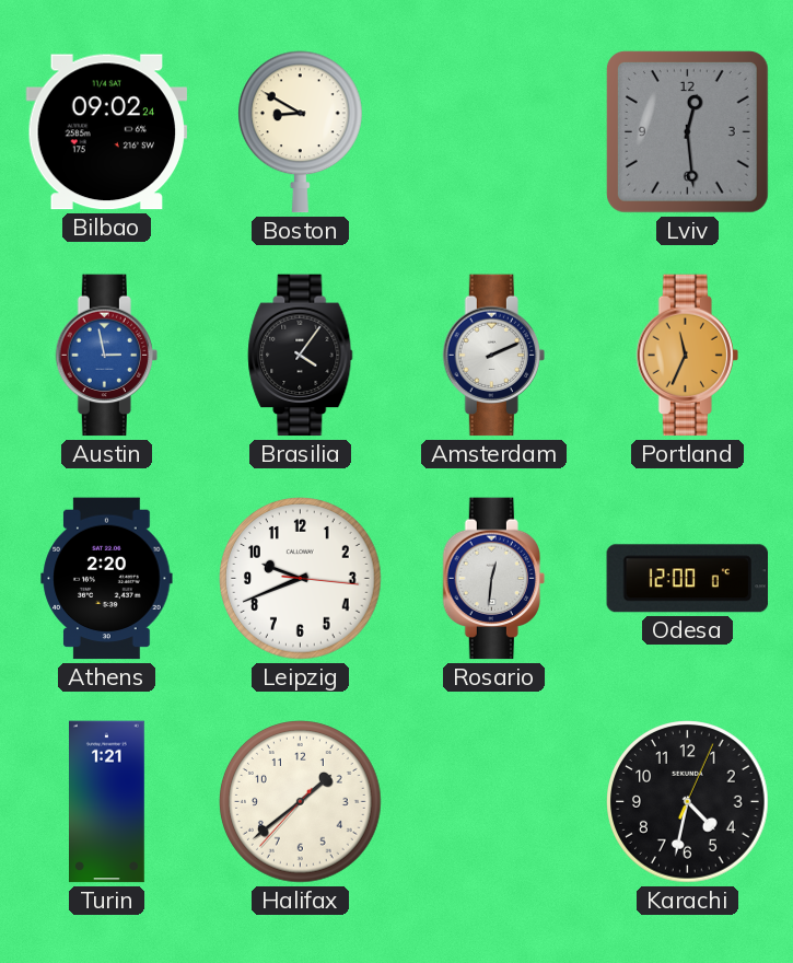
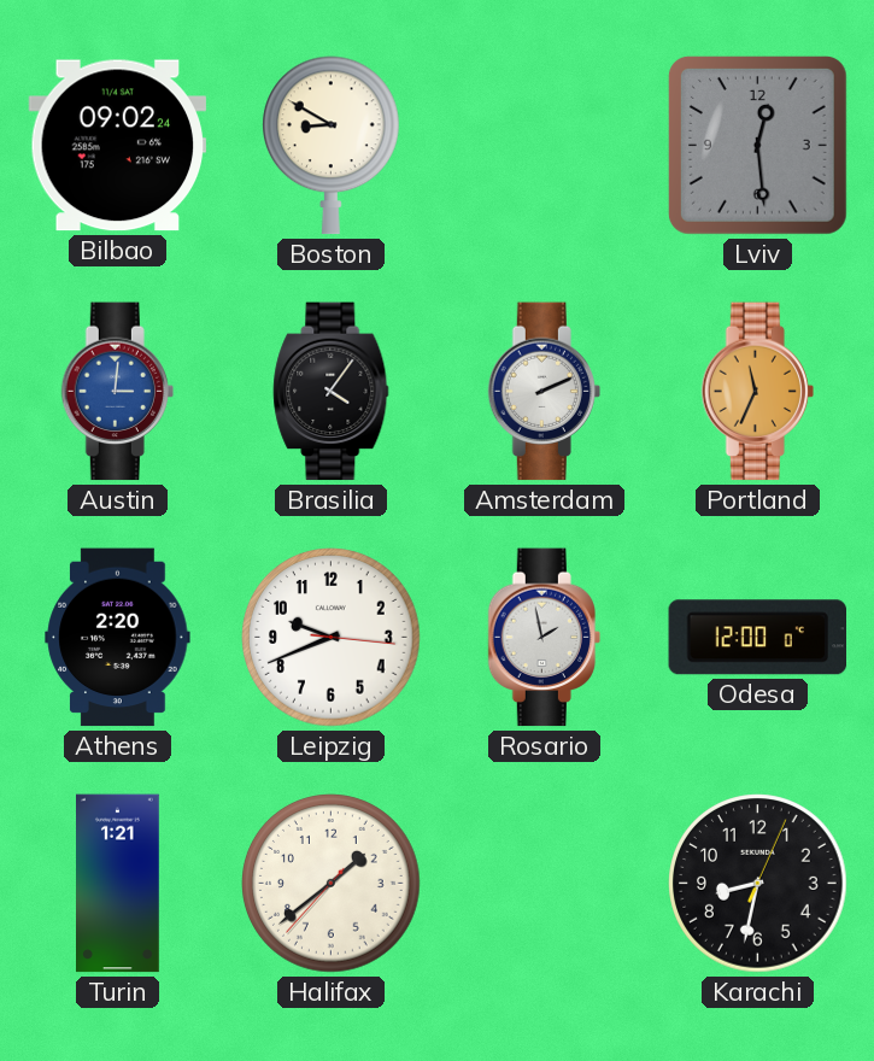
Austin: 2:58 -> 3:01 (117, 392)
Rosario: 12:31 -> 1:58 (544, 638)
Karachi: 4:32 -> 8:32 (758, 884)
